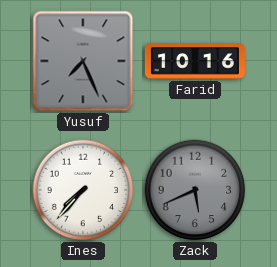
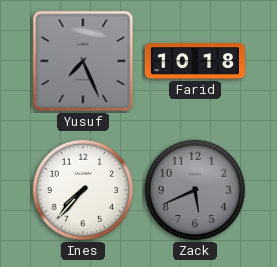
Farid: 10:16 -> 10:18 (195, 61)
